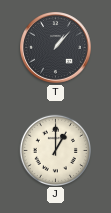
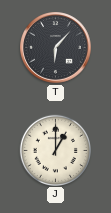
T: 1:07 -> 6:07 (56, 48)
